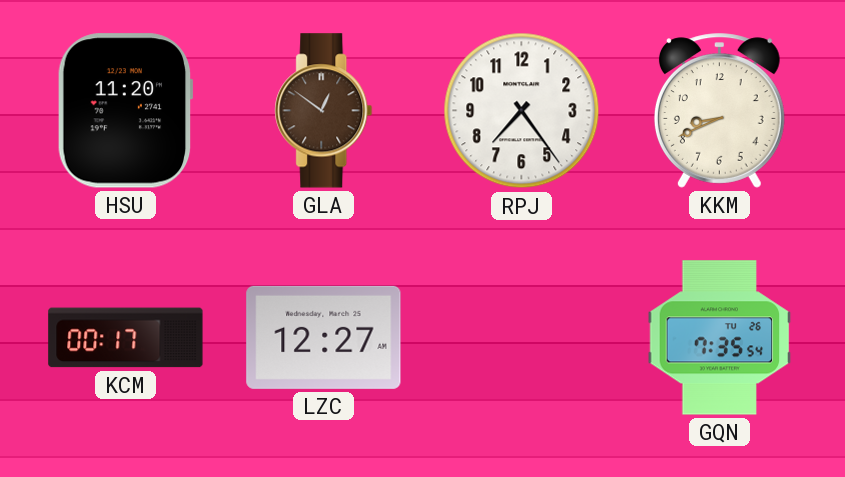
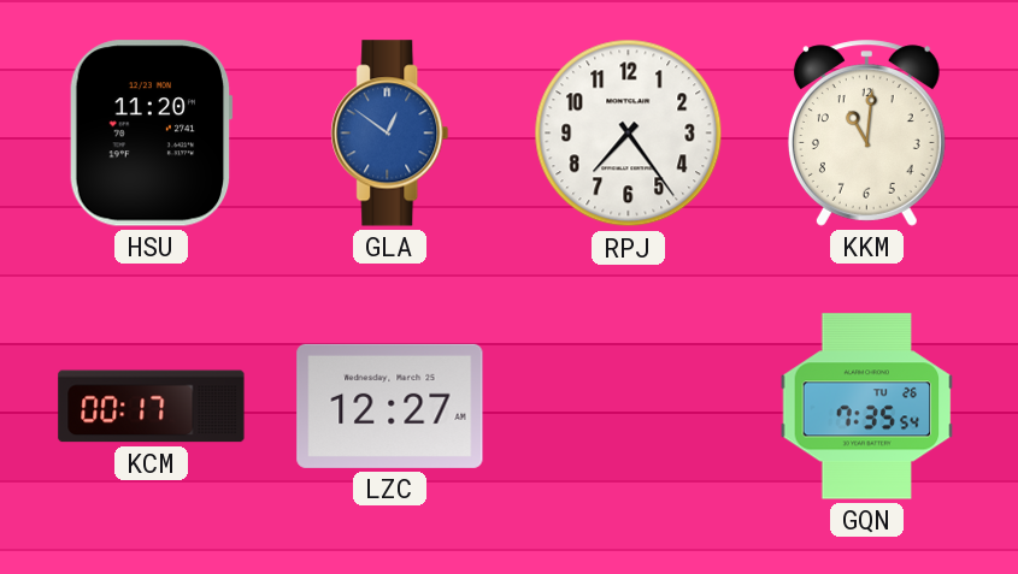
GLA dial: brown -> blue (390, 134)
KKM: 8:41 -> 11:01 (866, 134)
